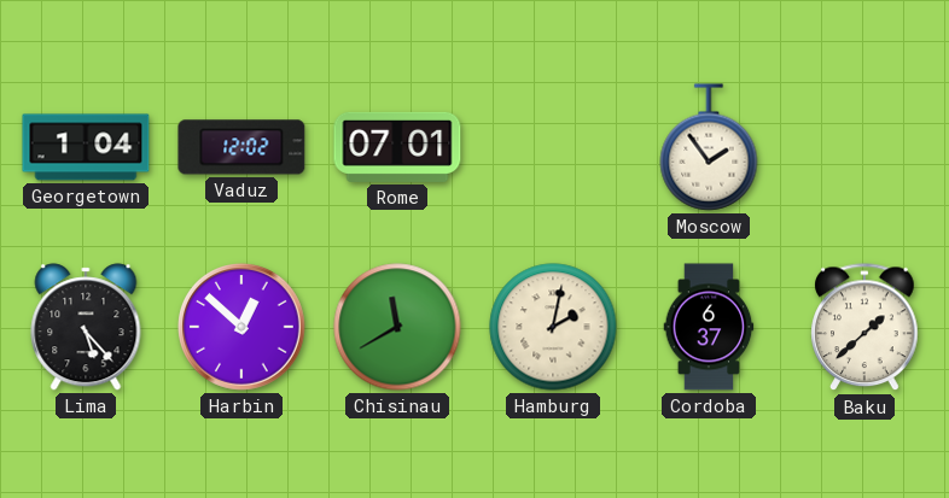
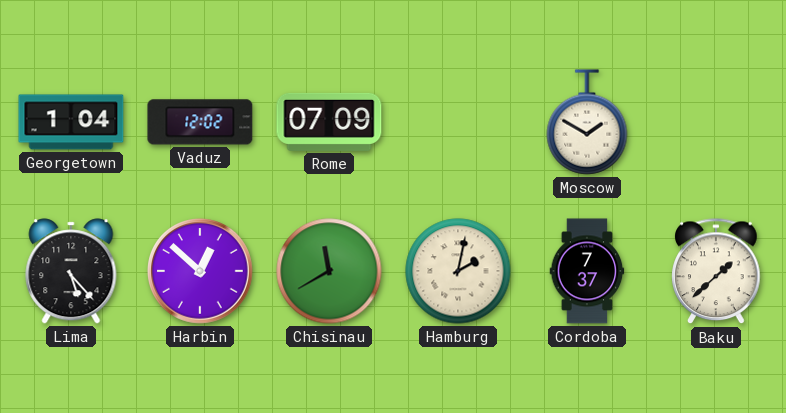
Rome: 07:01 -> 07:09 (329, 122)
Moscow: 1:54 -> 1:50 (587, 122)
Cordoba: 6:37 -> 7:37 (587, 271)
